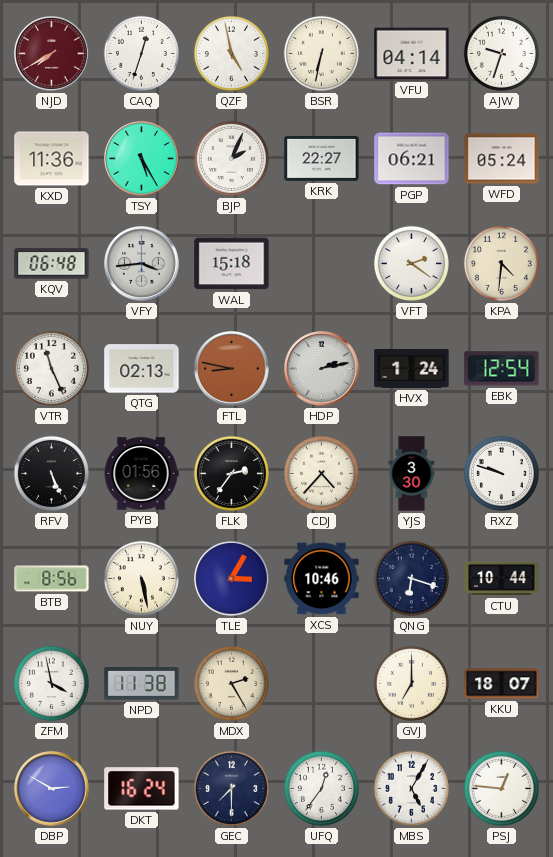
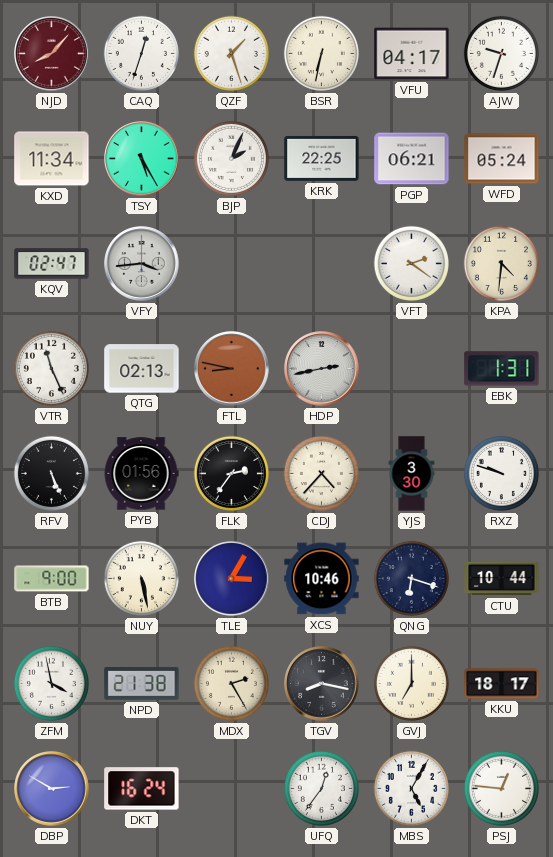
NJD: 7:40 -> 8:07 (52, 54)
QZF: 4:58 -> 1:27 (231, 53)
VFU: 04:14 -> 04:17 (412, 54)
KXD: 11:36 -> 11:34 (52, 159)
KRK: 22:27 -> 22:25 (322, 158)
KQV: 06:48 -> 02:47 (52, 264)
WAL: 15:18 -> none (232, 264)
HDP: 2:13 -> 2:43 (322, 369)
HVX: 1:24 -> none (412, 368)
EBK: 12:54 -> 1:31 (502, 369)
BTB: 8:56 -> 9:00 (52, 579)
NPD: 11:38 -> 21:38 (142, 684)
TGV: none -> 8:17 (322, 684)
KKU: 18:07 -> 18:17 (502, 684)
GEC: 7:30 -> none (231, 788)
